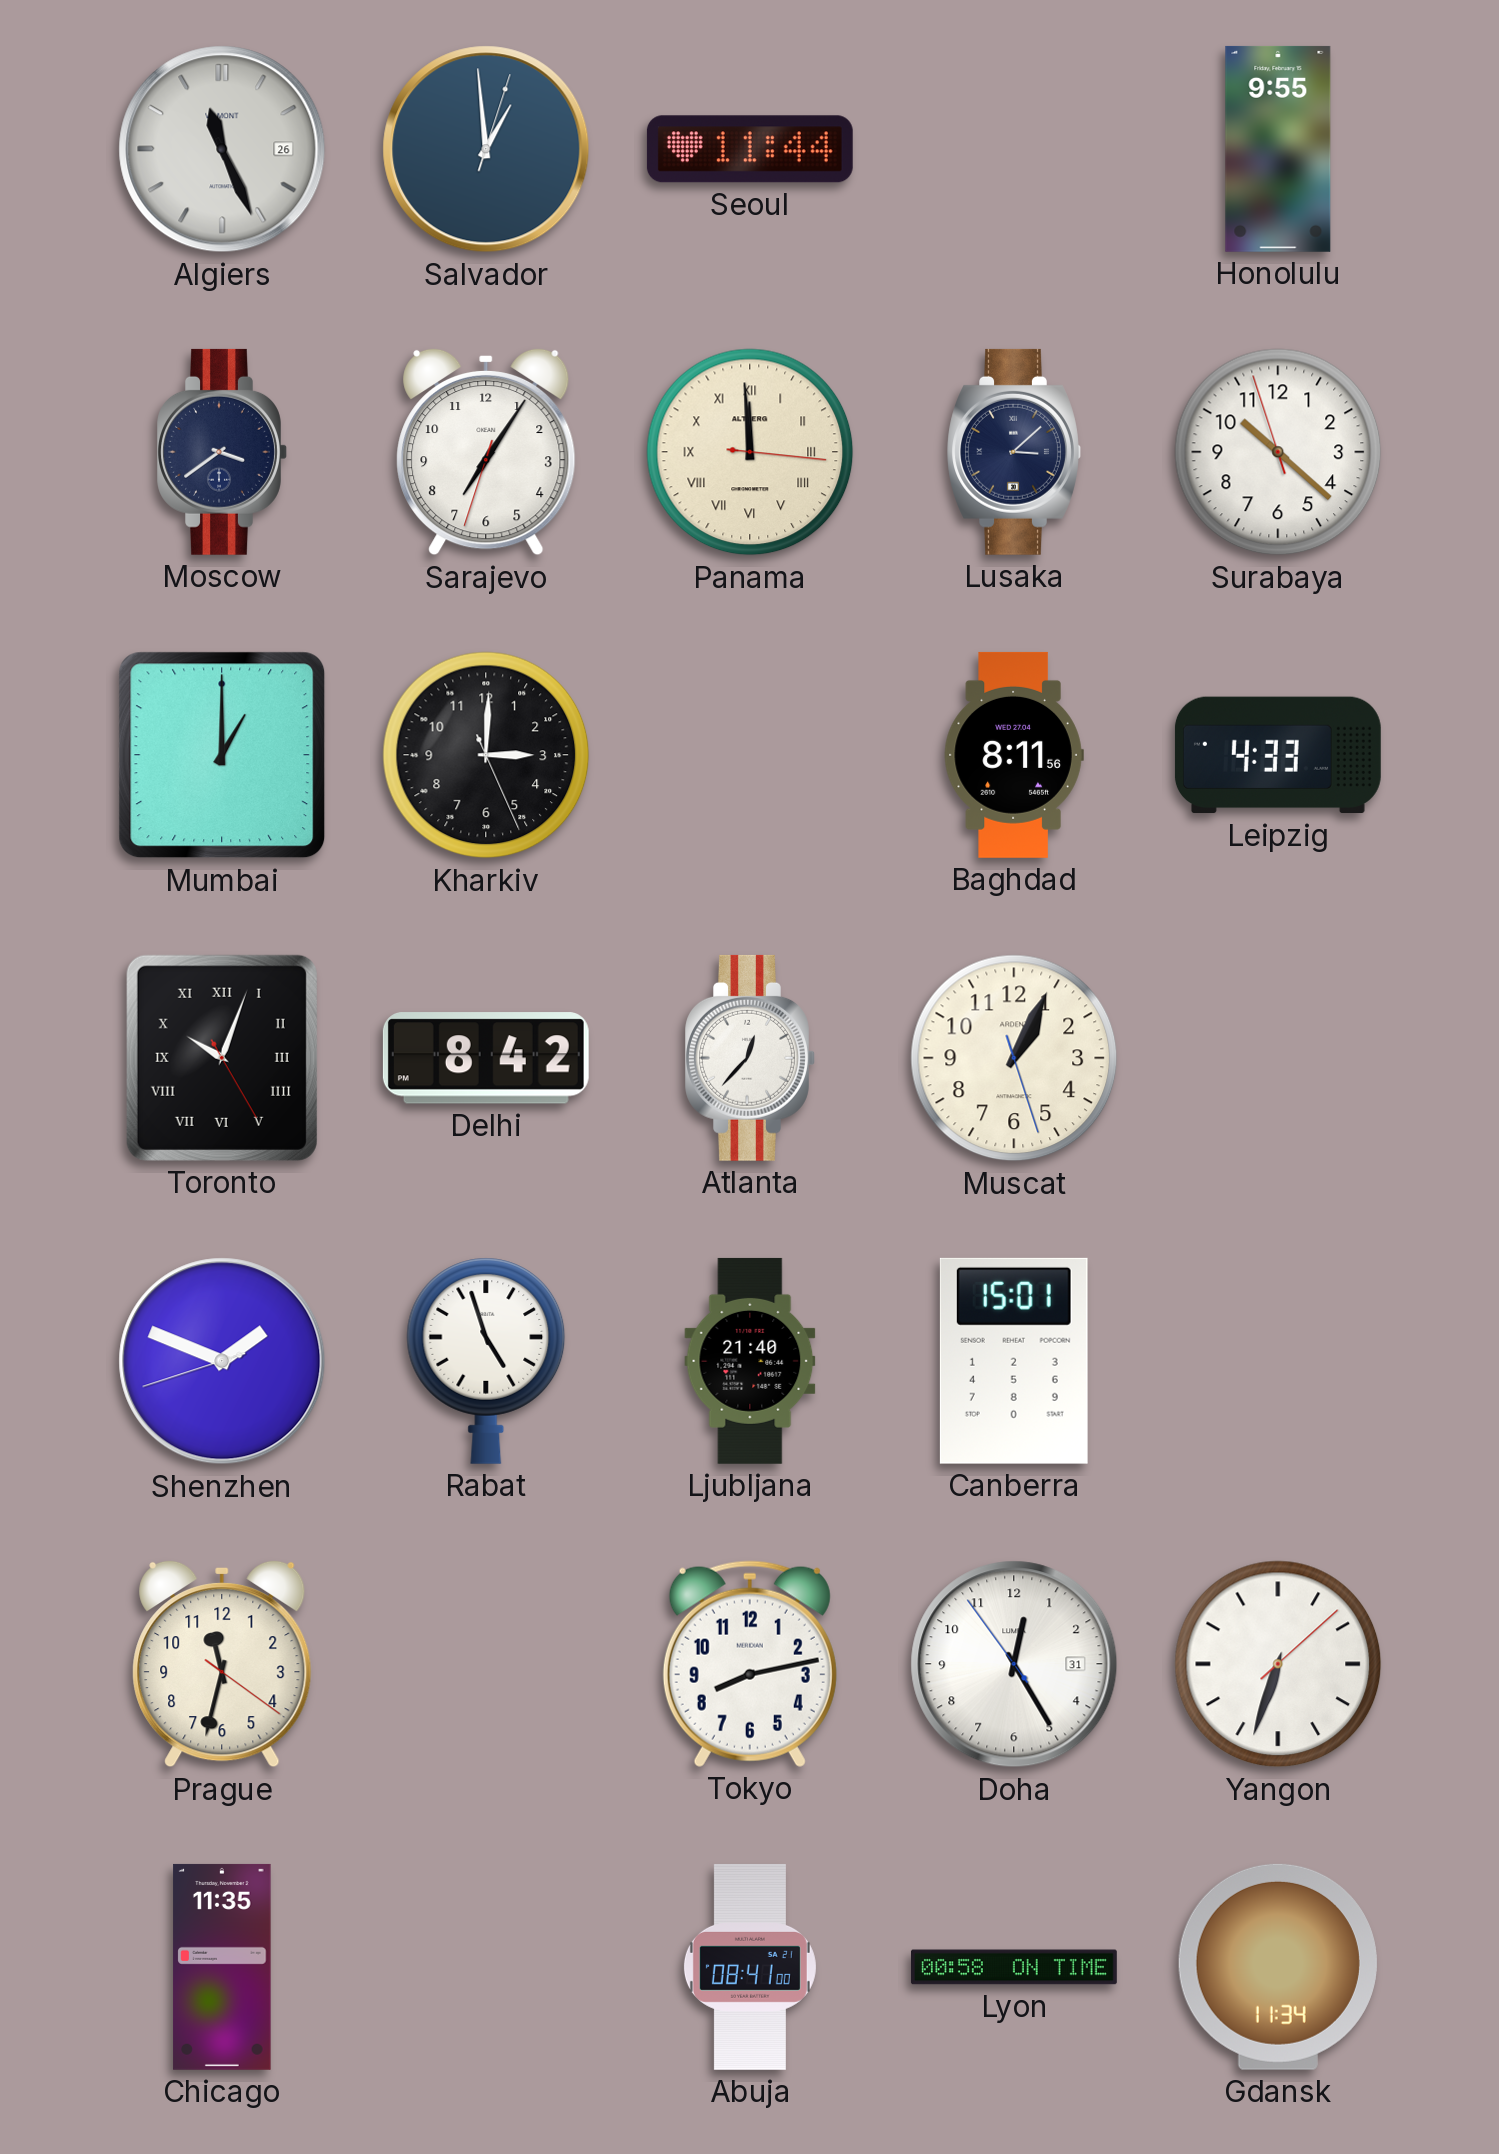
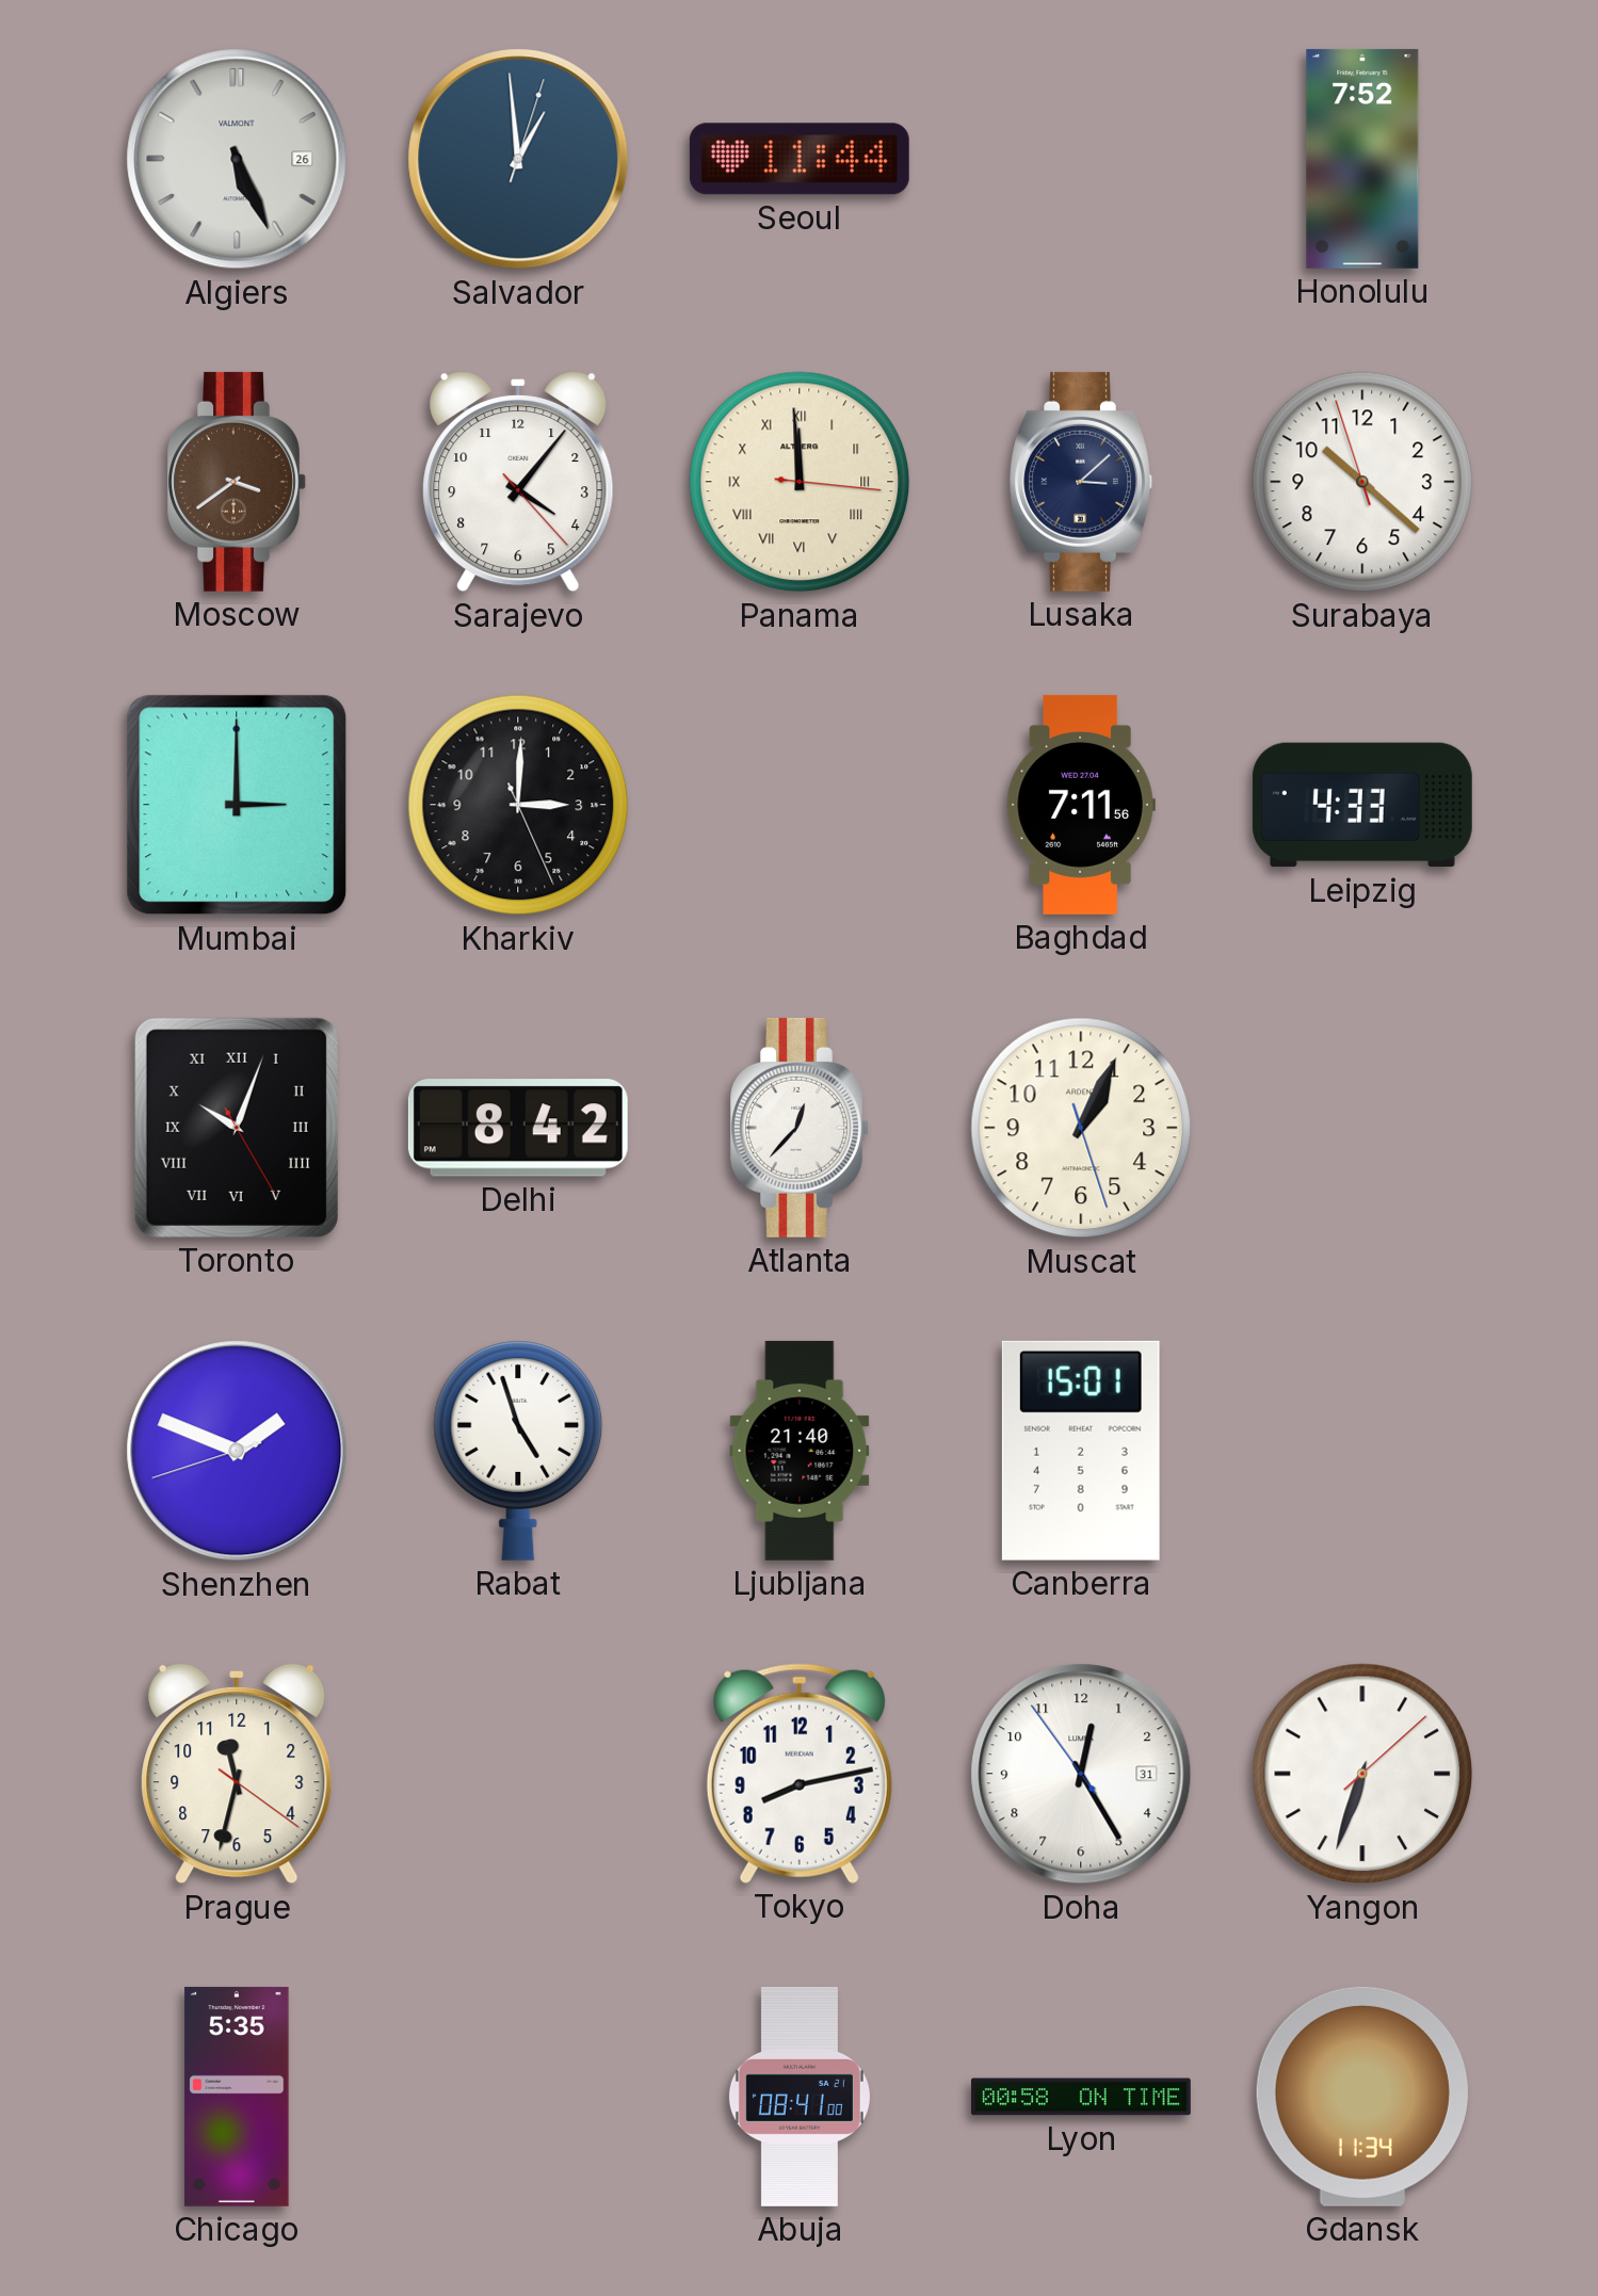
Algiers: 11:26 -> 5:26 (237, 159)
Honolulu: 9:55 -> 7:52 (1362, 159)
Moscow dial: navy -> brown (237, 482)
Sarajevo: 7:05 -> 4:06 (518, 482)
Mumbai: 1:00 -> 3:00 (237, 805)
Baghdad: 8:11 -> 7:11 (1081, 805)
Chicago: 11:35 -> 5:35 (237, 2097)
